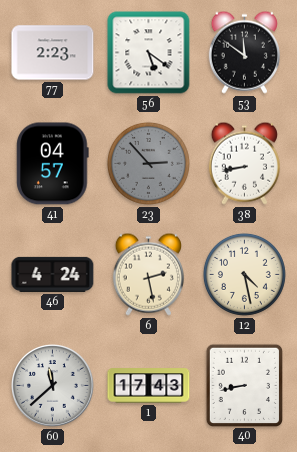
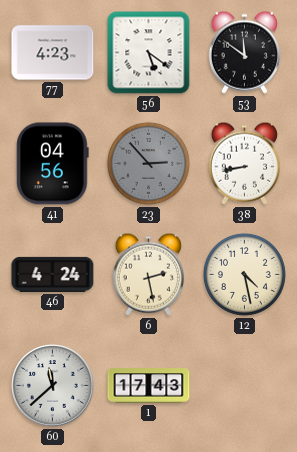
77: 2:23 -> 4:23 (53, 53)
41: 04:57 -> 04:56 (53, 164)
40: 8:43 -> none (244, 385)
